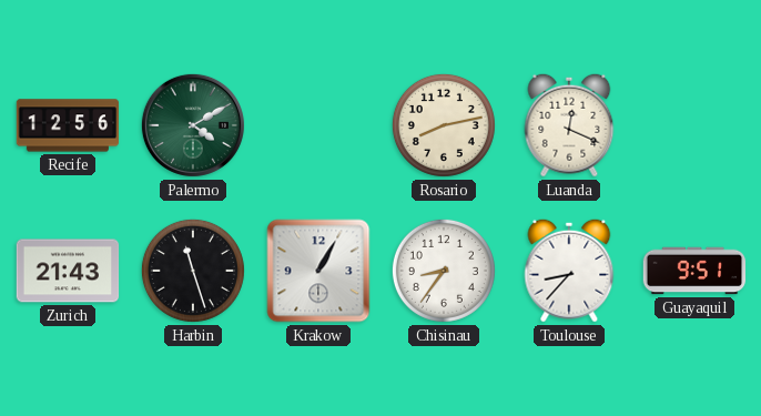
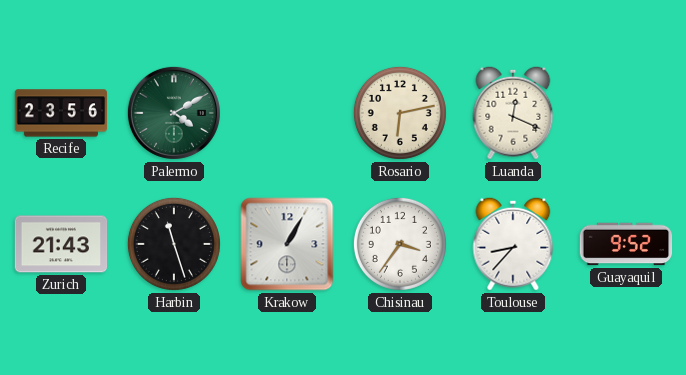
Recife: 12:56 -> 23:56 (61, 113)
Rosario: 8:13 -> 6:13 (400, 113)
Chisinau: 8:36 -> 3:36 (400, 244)
Guayaquil: 9:51 -> 9:52 (626, 244)
